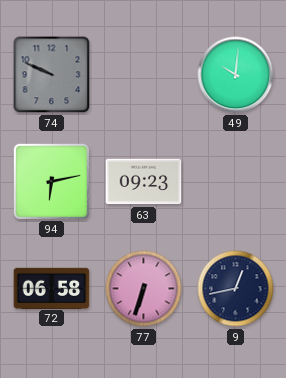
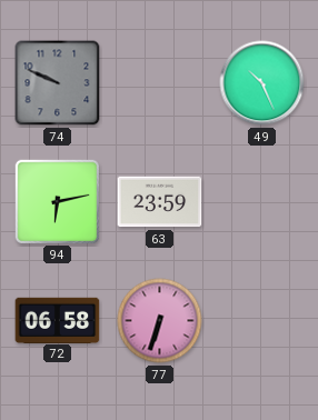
49: 10:01 -> 10:26 (262, 83)
63: 09:23 -> 23:59 (160, 202)
9: 12:43 -> none (236, 289)
